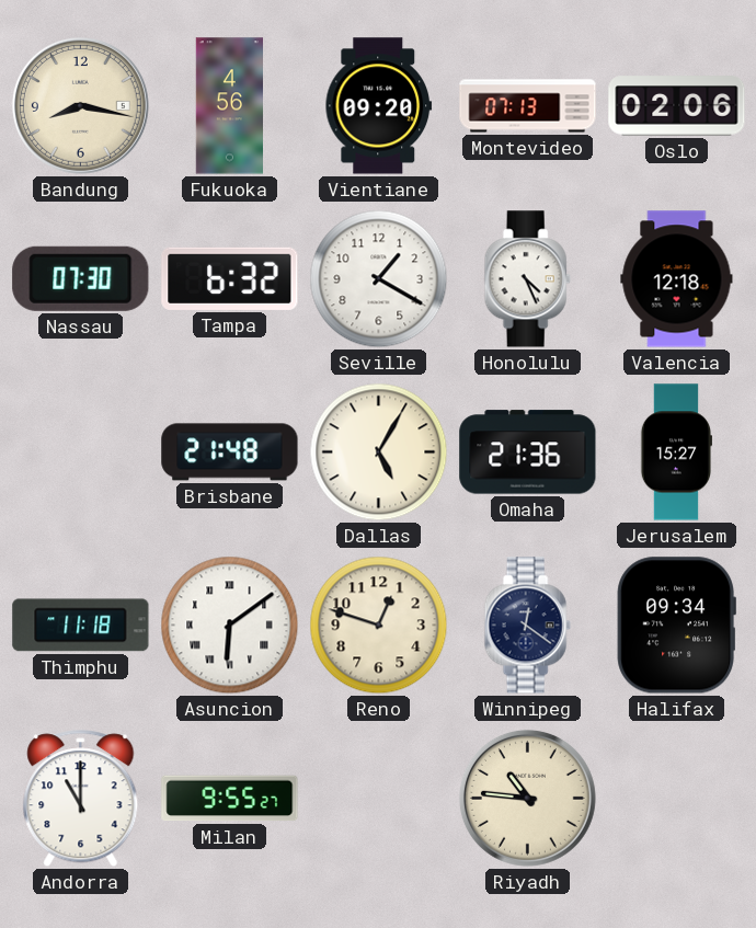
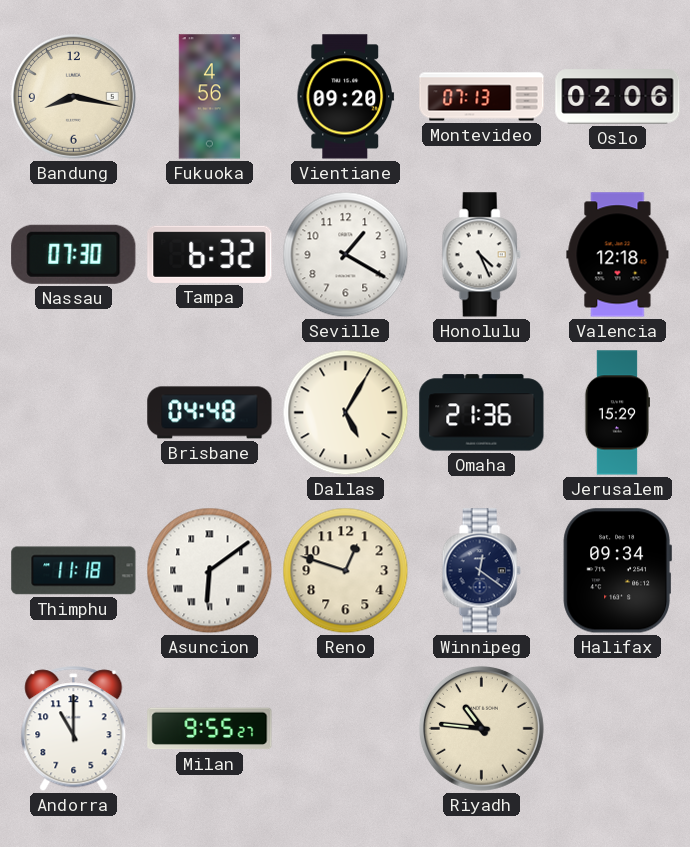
Brisbane: 21:48 -> 04:48 (210, 413)
Jerusalem: 15:27 -> 15:29 (616, 413)
